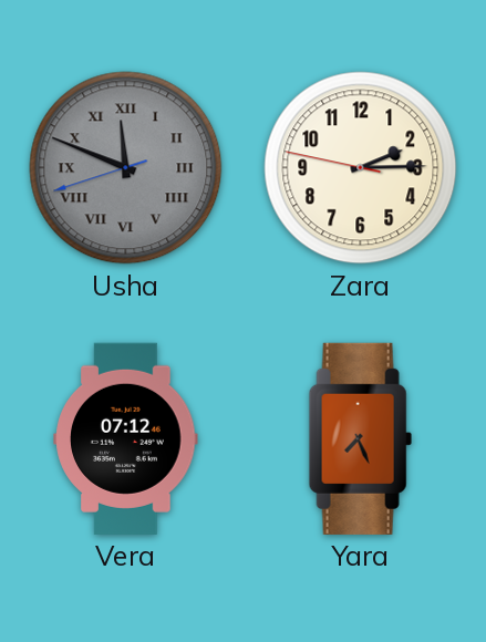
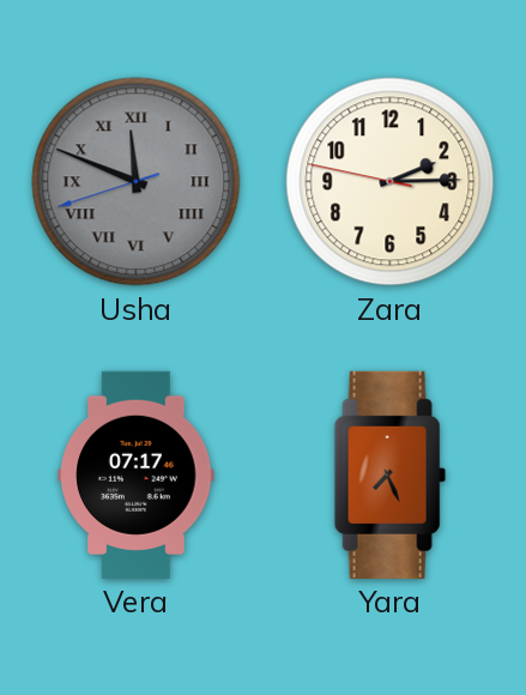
Vera: 07:12 -> 07:17 (137, 475)
